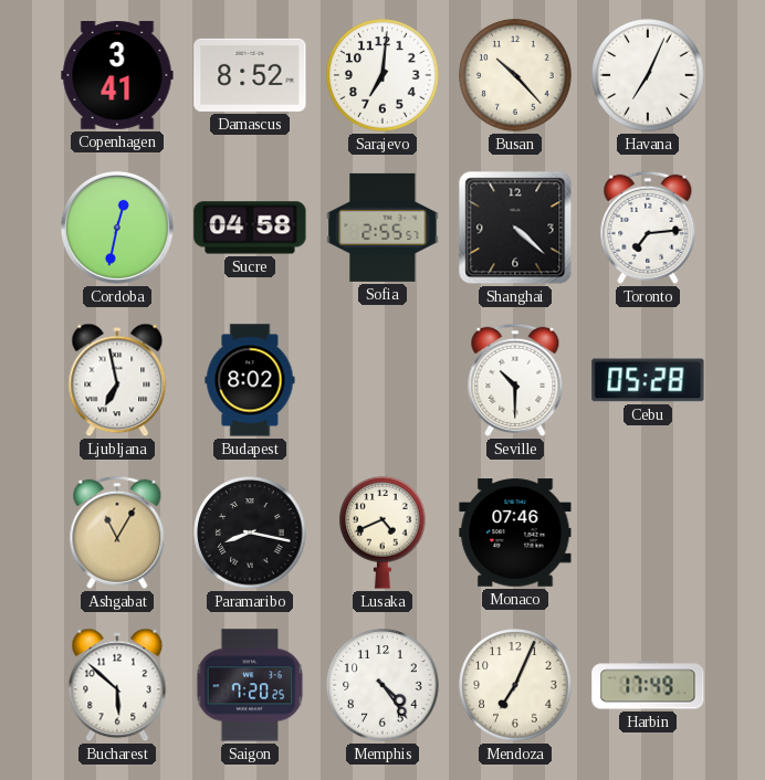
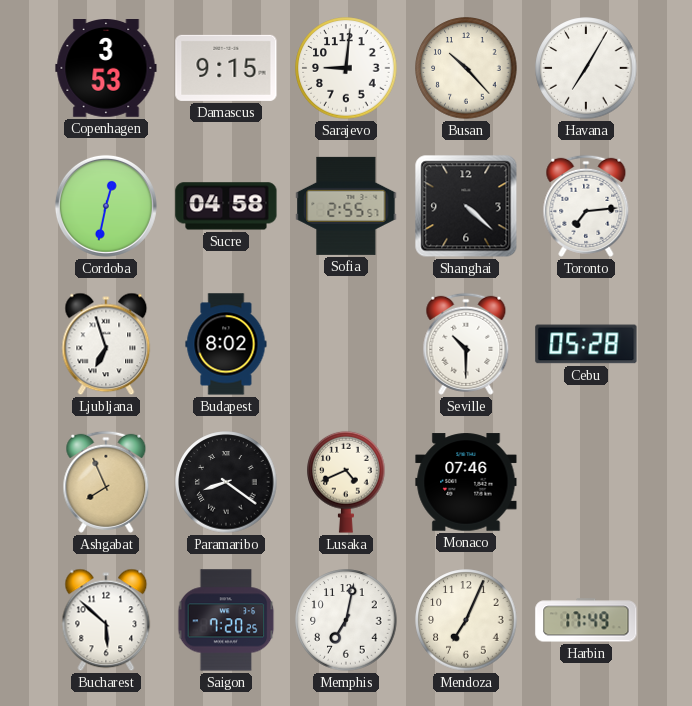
Copenhagen: 3:41 -> 3:53 (106, 69)
Damascus: 8:52 -> 9:15 (226, 68)
Sarajevo: 7:01 -> 9:01 (346, 68)
Havana: 7:04 -> 7:05 (586, 68)
Ljubljana: 6:58 -> 6:57 (106, 344)
Ashgabat: 11:05 -> 7:56 (106, 482)
Paramaribo: 8:17 -> 8:21 (226, 482)
Memphis: 4:24 -> 7:02 (346, 620)
